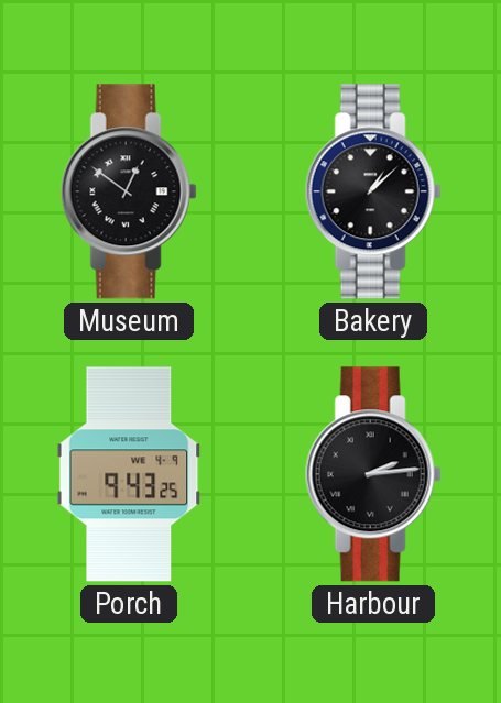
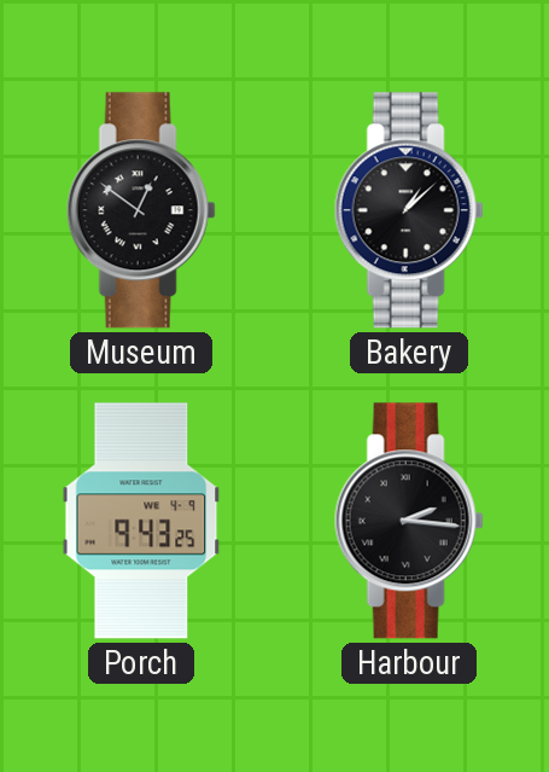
Harbour: 2:14 -> 2:16 (409, 521)
